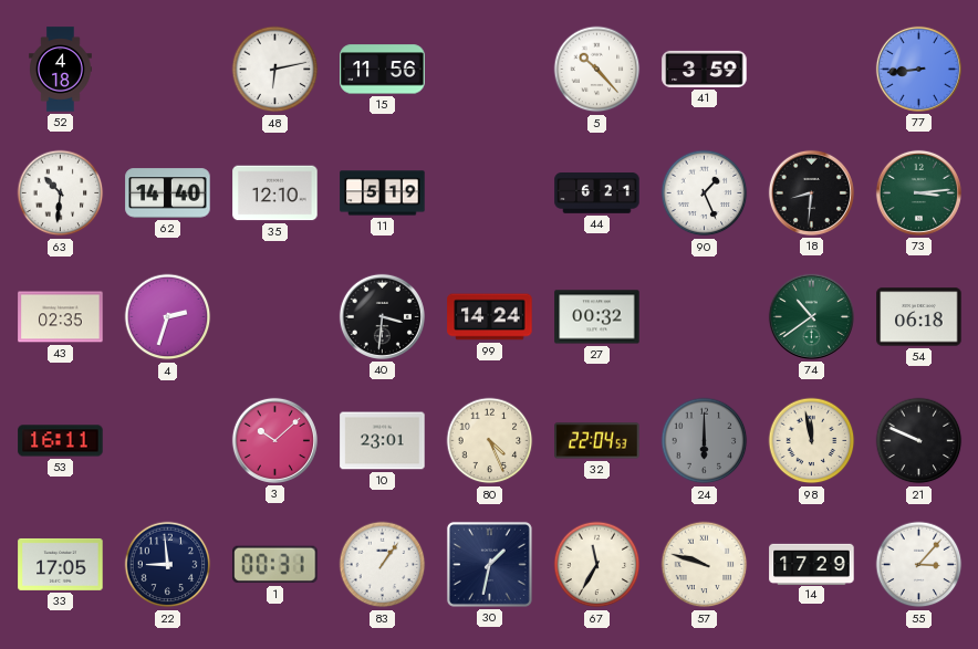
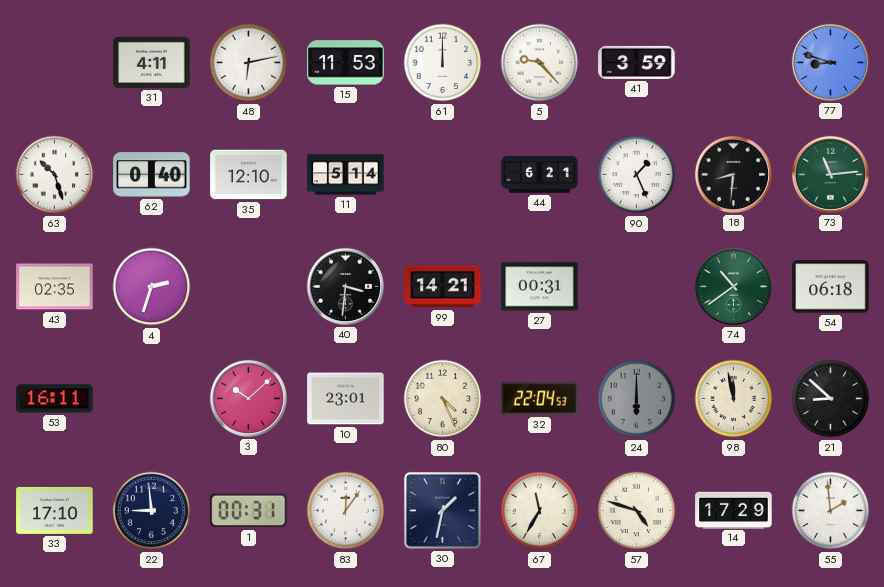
52: 4:18 -> none (61, 70)
31: none -> 4:11 (152, 62)
15: 11:56 -> 11:53 (346, 63)
61: none -> 12:00 (443, 63)
5: 10:23 -> 9:23 (540, 63)
77: 8:44 -> 8:48 (830, 62)
63: 10:31 -> 10:27 (55, 175)
62: 14:40 -> 0:40 (152, 175)
11: 5:19 -> 5:14 (346, 175)
73: 3:14 -> 11:14 (830, 174)
99: 14:24 -> 14:21 (443, 287)
27: 00:32 -> 00:31 (540, 287)
21: 9:49 -> 8:52 (831, 399)
33: 17:05 -> 17:10 (55, 510)
83: 1:06 -> 12:06 (346, 511)
57: 9:48 -> 4:48 (637, 511)
55: 3:07 -> 1:59 (831, 511)
